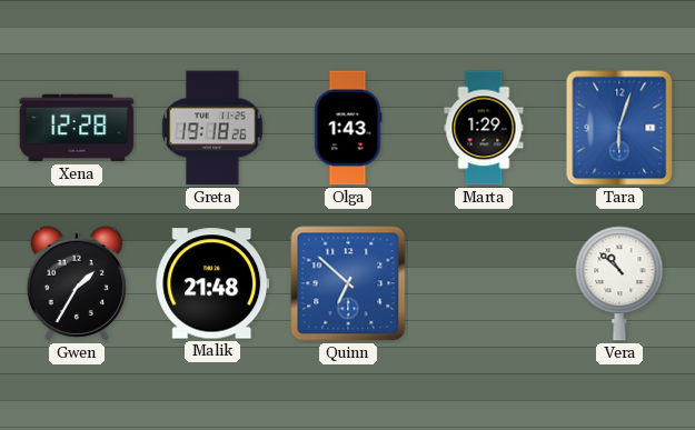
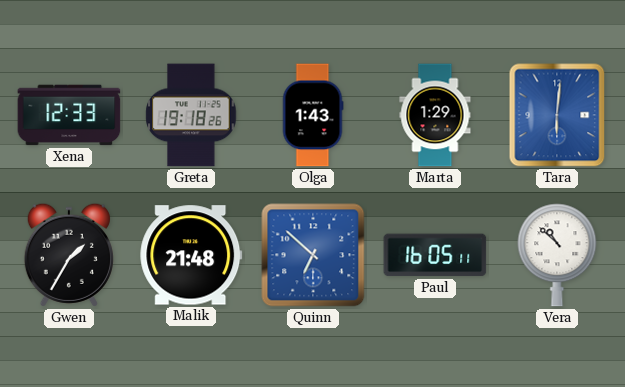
Xena: 12:28 -> 12:33 (69, 115)
Tara: 6:03 -> 6:01 (557, 115)
Paul: none -> 16:05 (435, 255)
